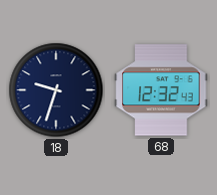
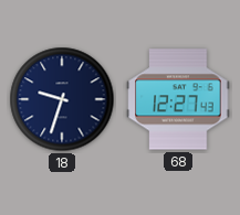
68: 12:32 -> 12:27 (178, 99)
